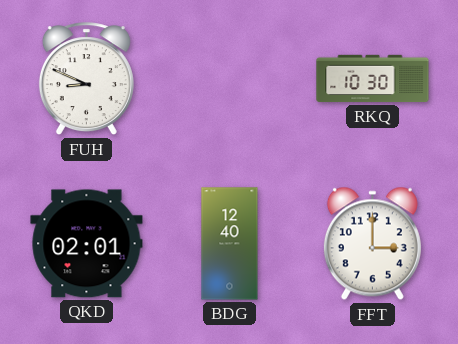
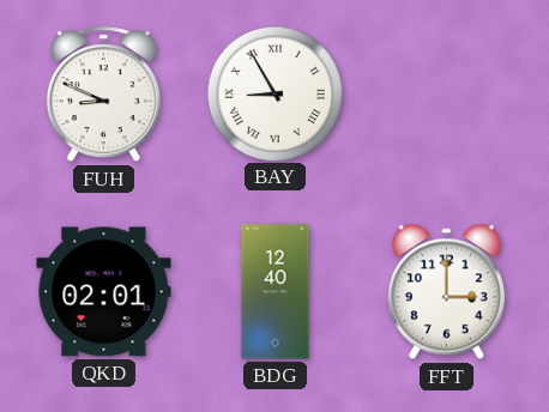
BAY: none -> 8:55 (274, 93)
RKQ: 10:30 -> none (373, 79)
